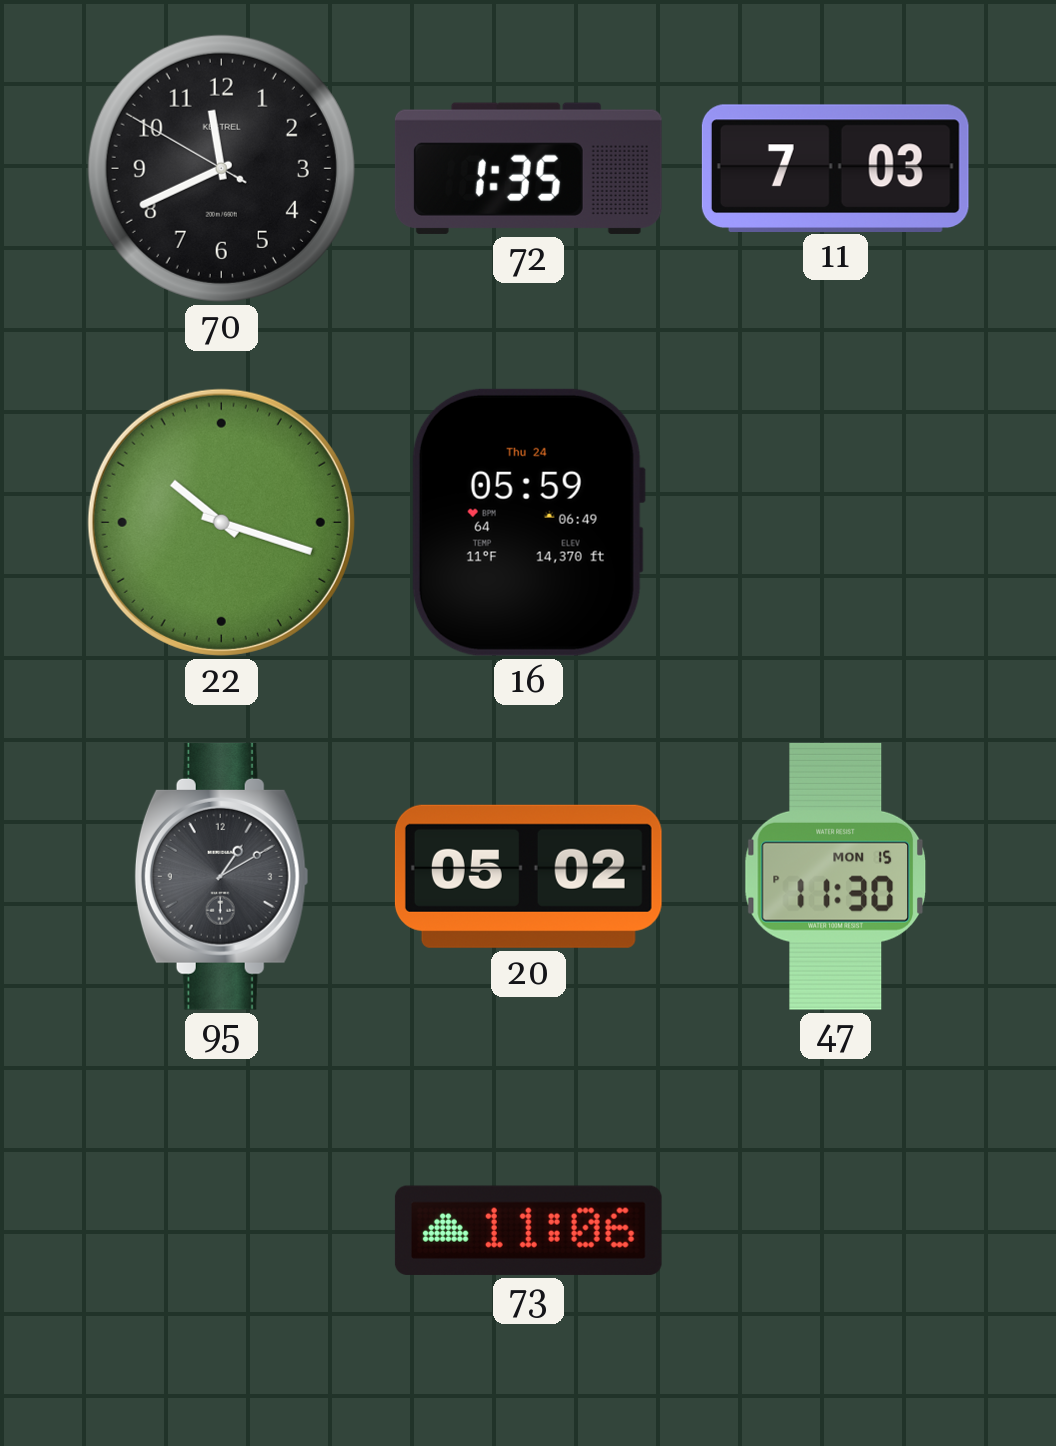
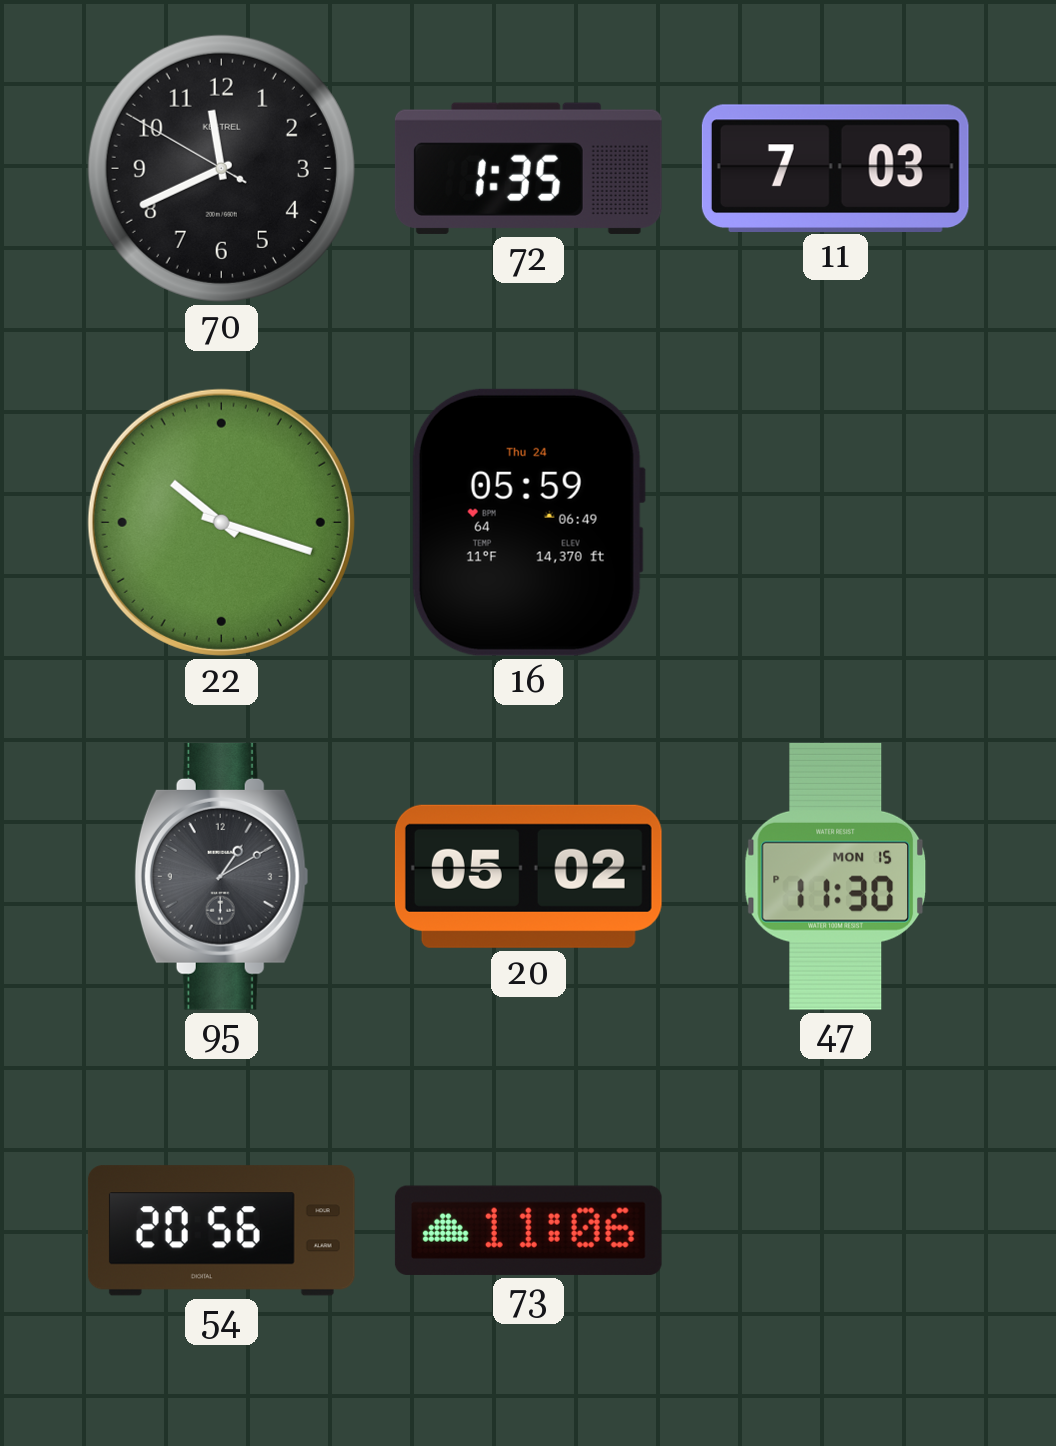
54: none -> 20:56 (221, 1231)
